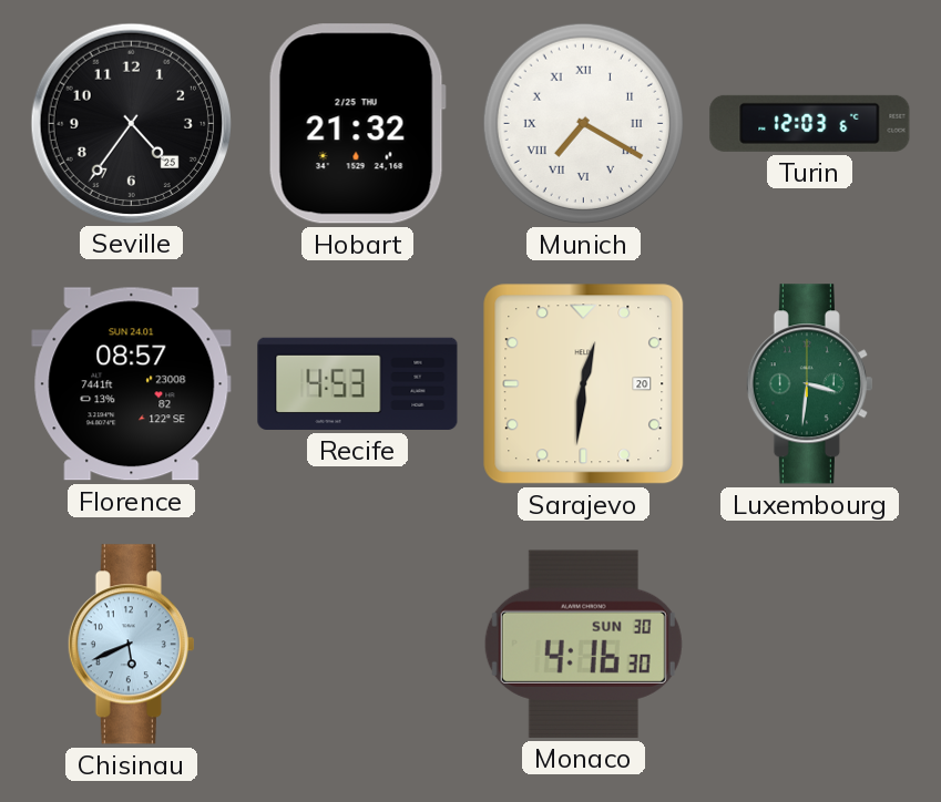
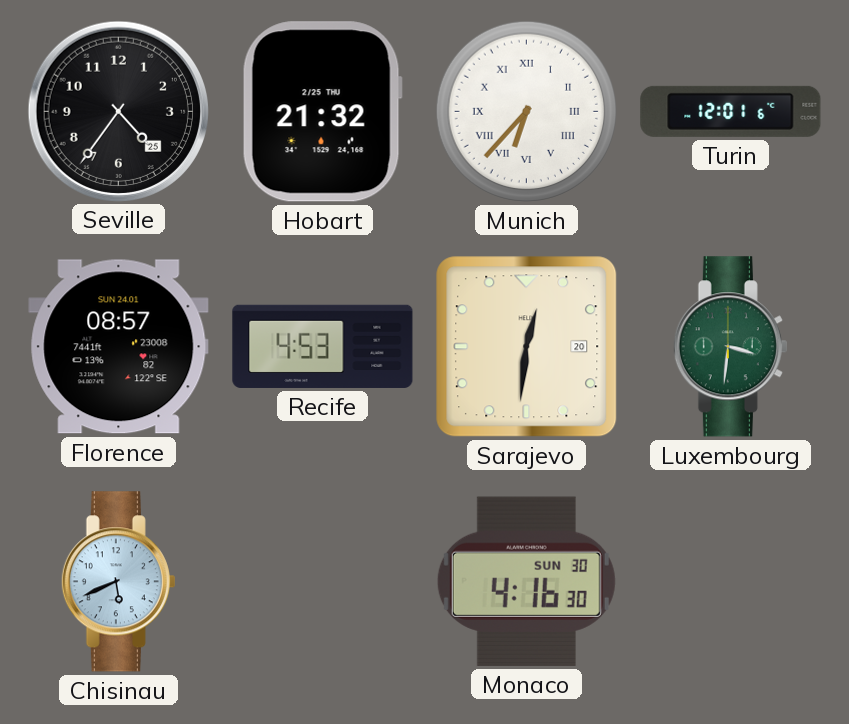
Munich: 7:20 -> 6:37 (526, 111)
Turin: 12:03 -> 12:01 (731, 111)
